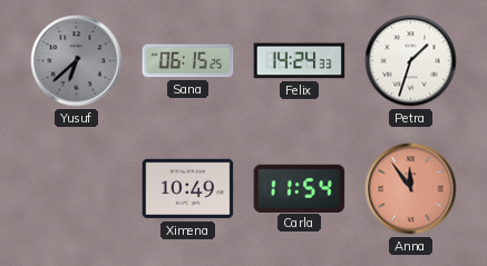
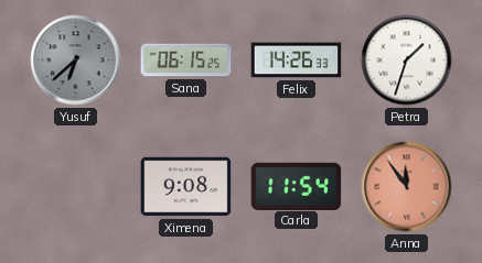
Felix: 14:24 -> 14:26 (297, 61)
Ximena: 10:49 -> 9:08 (186, 187)
